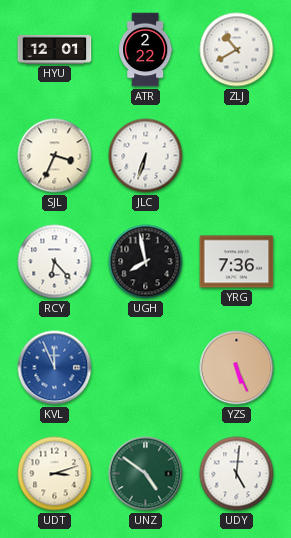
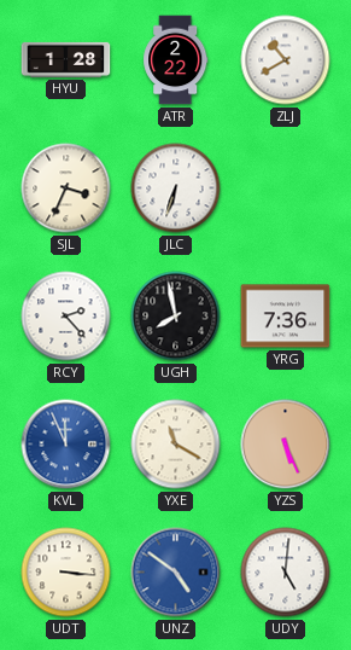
HYU: 12:01 -> 1:28 (66, 59)
RCY: 6:23 -> 2:23 (66, 317)
YXE: none -> 11:20 (176, 445)
UDT: 3:12 -> 3:16 (66, 573)
UNZ dial: green -> blue (176, 573)
